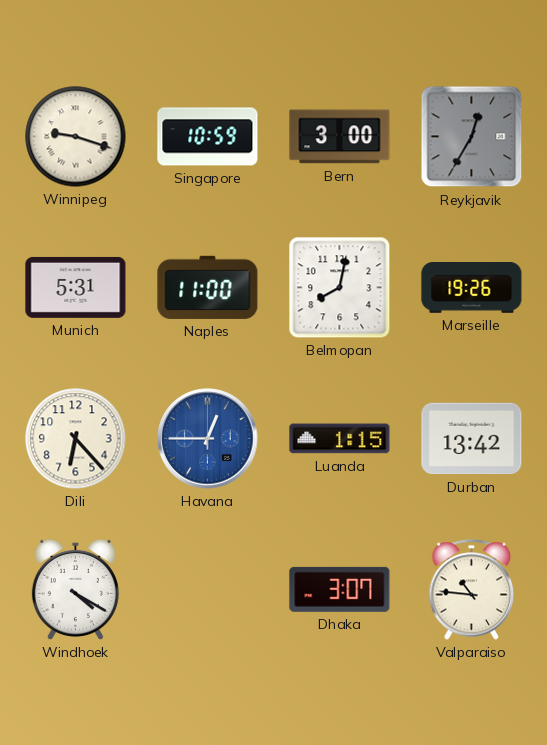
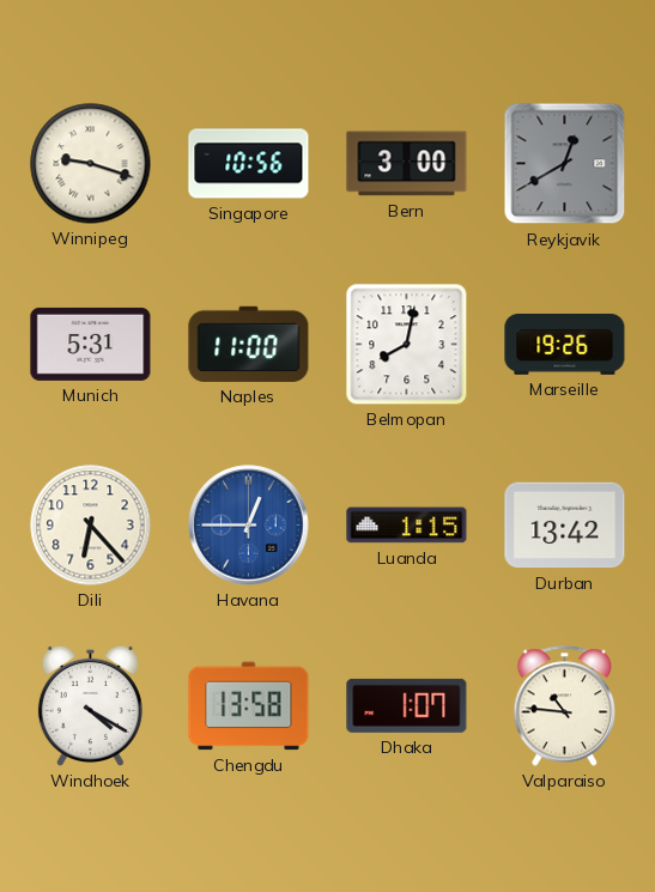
Singapore: 10:59 -> 10:56 (249, 164)
Reykjavik: 12:35 -> 12:40 (565, 164)
Chengdu: none -> 13:58 (249, 706)
Dhaka: 3:07 -> 1:07 (407, 705)
